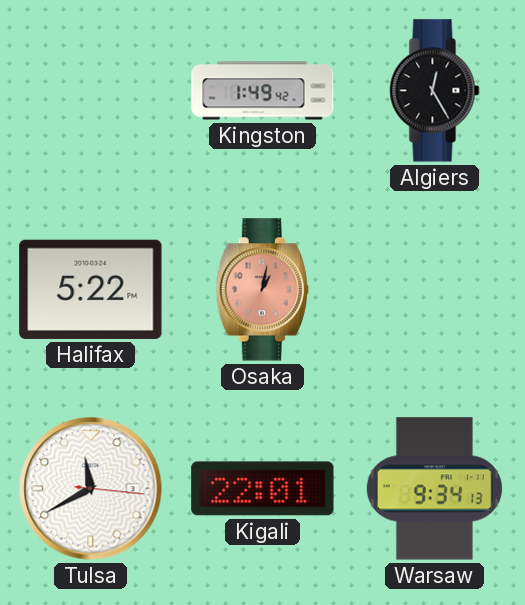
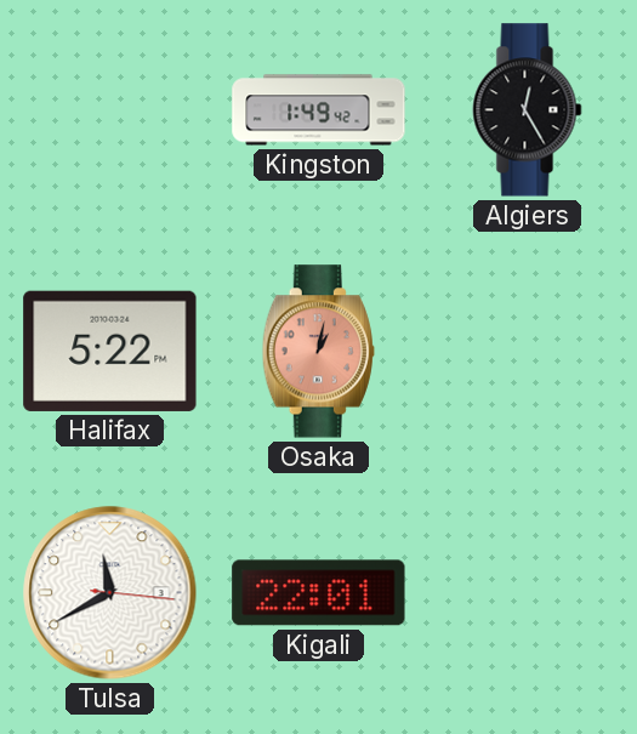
Warsaw: 9:34 -> none (434, 489)
